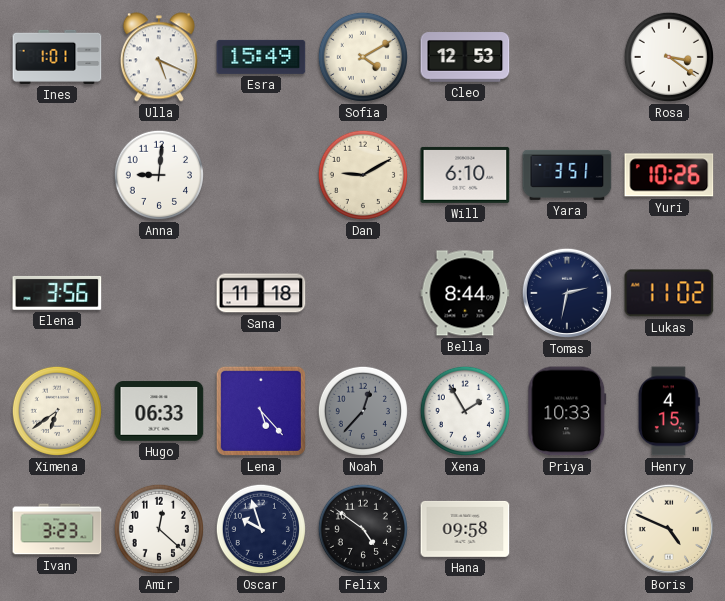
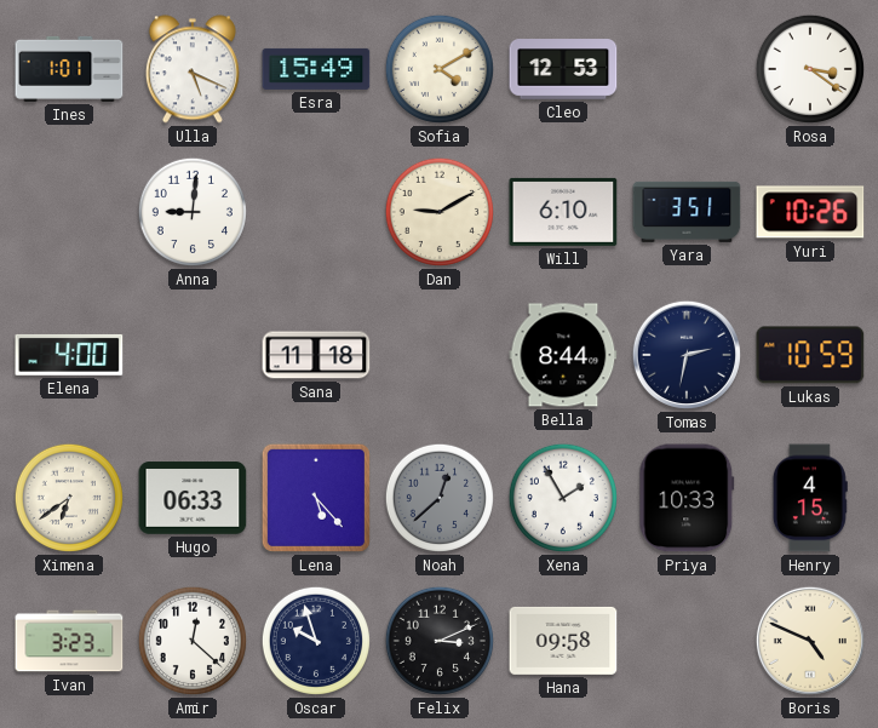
Elena: 3:56 -> 4:00 (69, 355)
Lukas: 11:02 -> 10:59 (810, 355)
Noah: 12:37 -> 12:38 (440, 498)
Felix: 4:51 -> 3:11 (440, 641)
